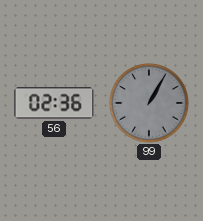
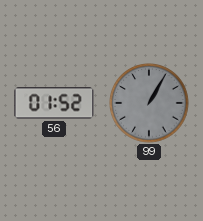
56: 02:36 -> 01:52 (54, 103)
